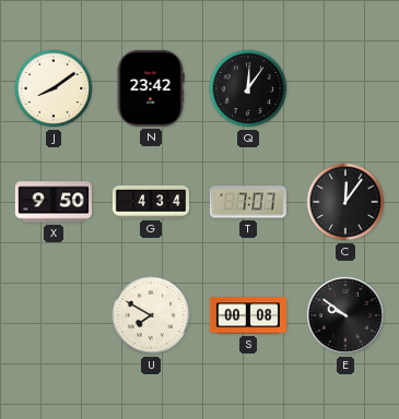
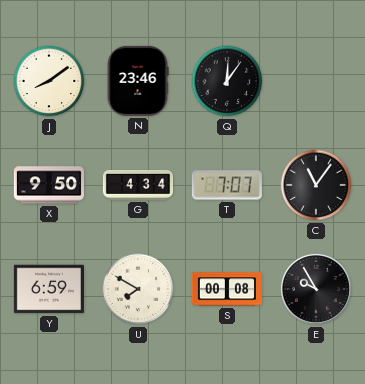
N: 23:42 -> 23:46 (138, 81)
C: 12:06 -> 11:06 (316, 185)
Y: none -> 6:59 (49, 289)
E: 9:51 -> 9:55 (316, 289)
